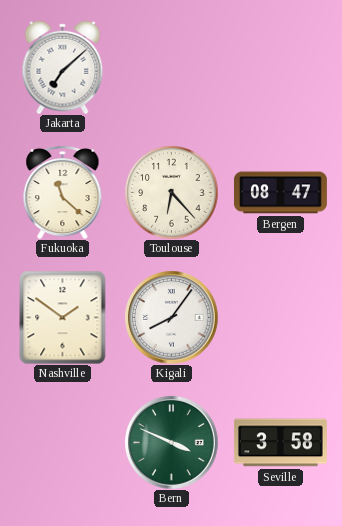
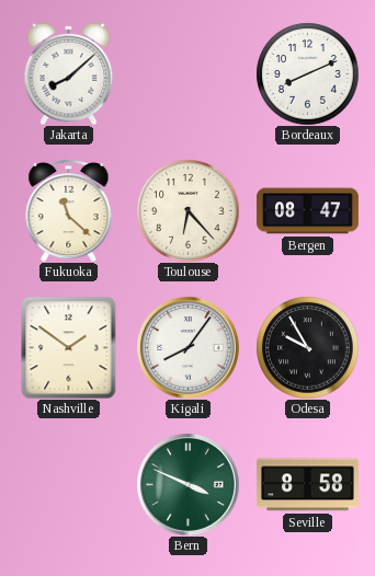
Jakarta: 7:08 -> 8:08 (69, 73)
Bordeaux: none -> 8:11 (307, 73)
Odesa: none -> 9:55 (307, 347)
Seville: 3:58 -> 8:58 (307, 485)
